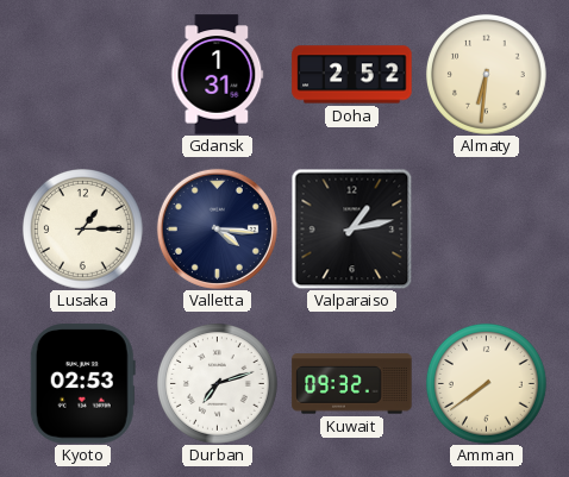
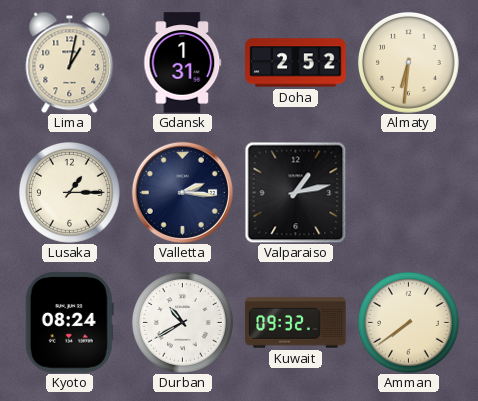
Lima: none -> 1:02 (70, 62)
Valletta: 4:16 -> 2:16 (182, 192)
Kyoto: 02:53 -> 08:24 (69, 323)
Durban: 7:12 -> 10:40 (183, 323)
